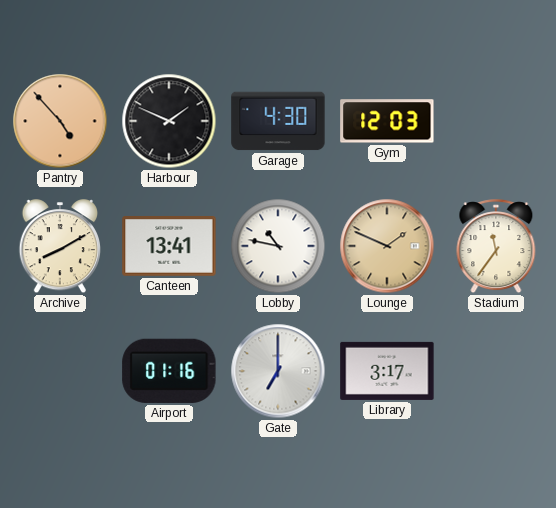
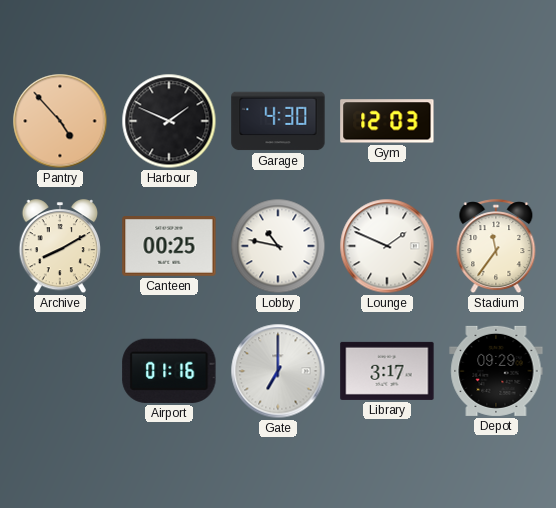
Canteen: 13:41 -> 00:25 (169, 247)
Lounge dial: champagne -> white (387, 246)
Depot: none -> 09:29 (496, 371)
